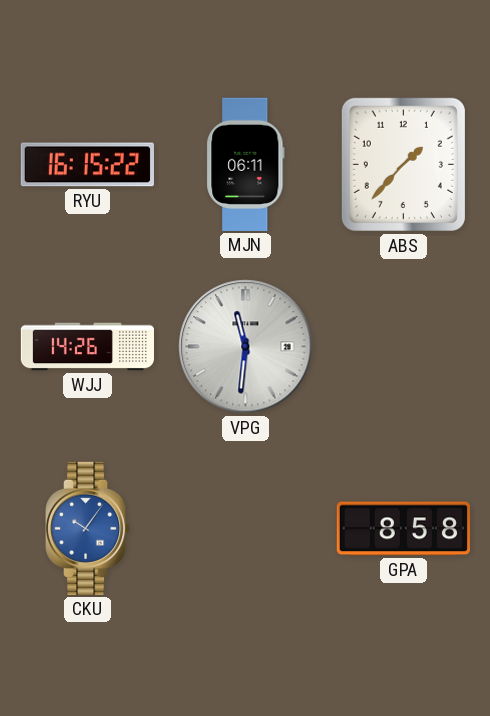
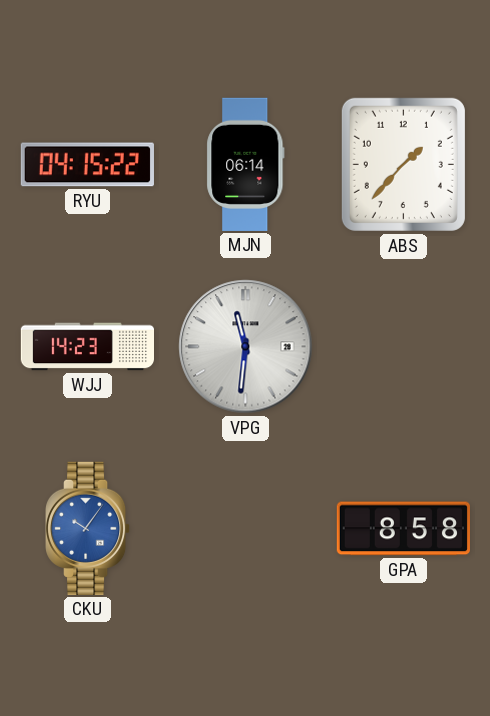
RYU: 16:15 -> 04:15 (87, 165)
MJN: 06:11 -> 06:14 (246, 164)
WJJ: 14:26 -> 14:23 (87, 347)
